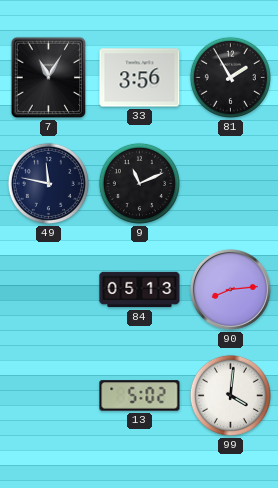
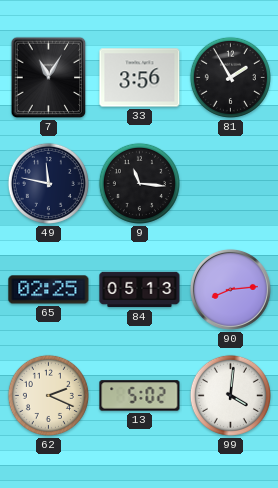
9: 11:11 -> 11:16 (139, 183)
65: none -> 02:25 (49, 290)
62: none -> 2:19 (48, 395)
